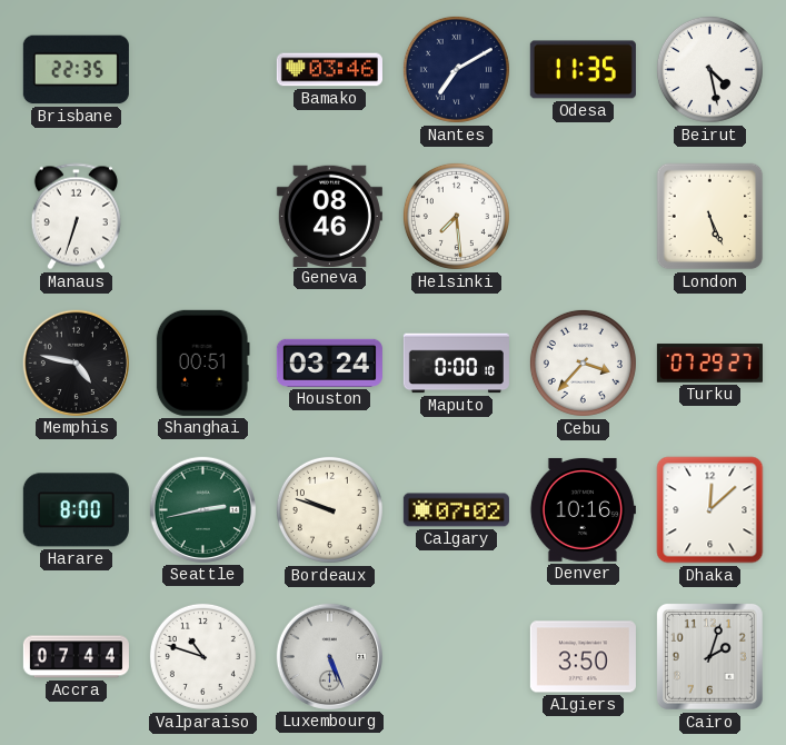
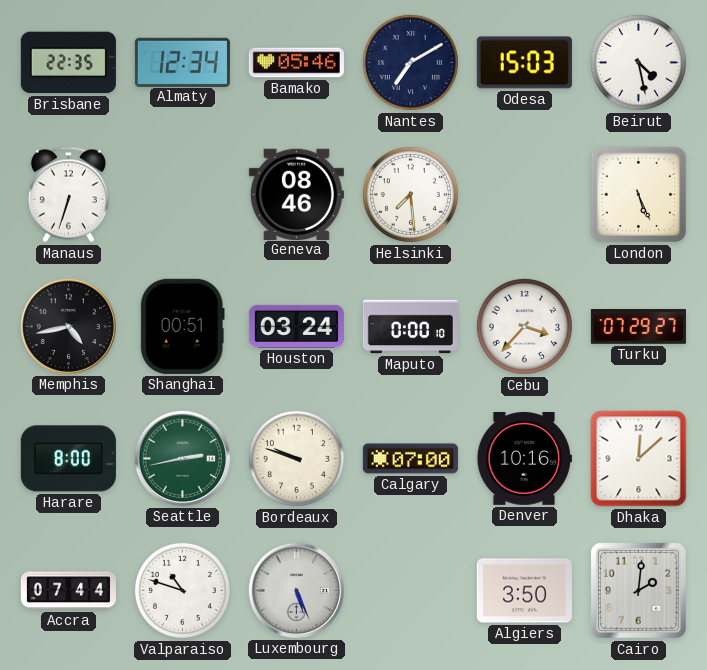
Almaty: none -> 12:34 (182, 62)
Bamako: 03:46 -> 05:46 (296, 63)
Odesa: 11:35 -> 15:03 (524, 63)
Memphis: 4:47 -> 4:43 (68, 326)
Calgary: 07:02 -> 07:00 (410, 459)
Cairo: 2:03 -> 2:01 (638, 590)
